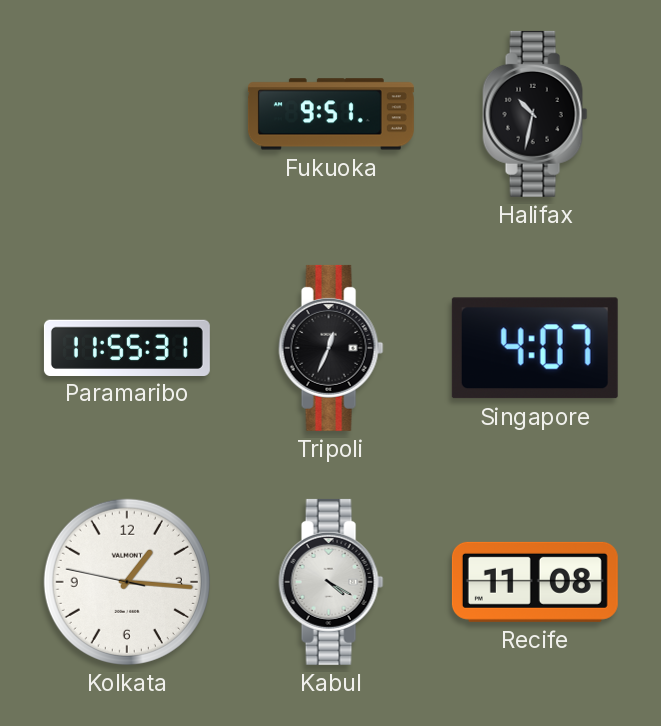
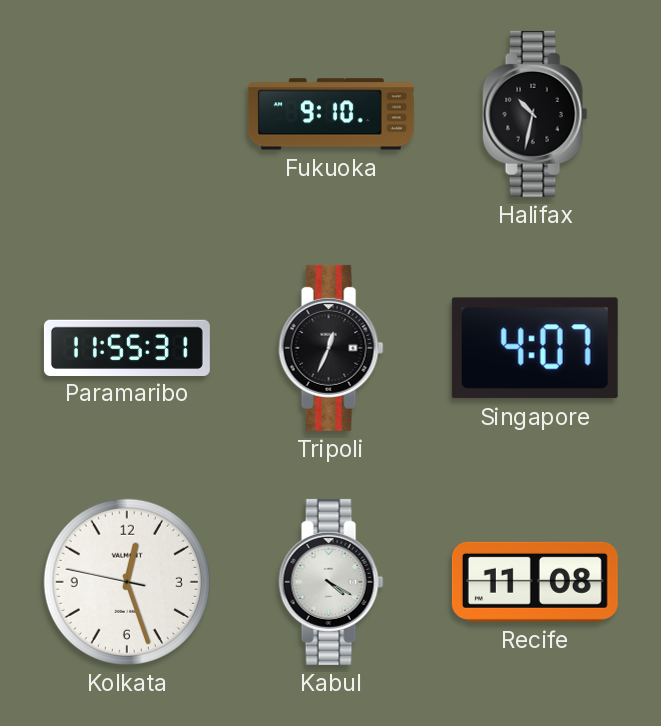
Fukuoka: 9:51 -> 9:10 (331, 114)
Kolkata: 1:15 -> 12:26 (127, 582)
